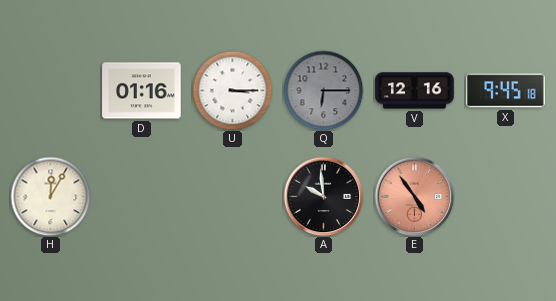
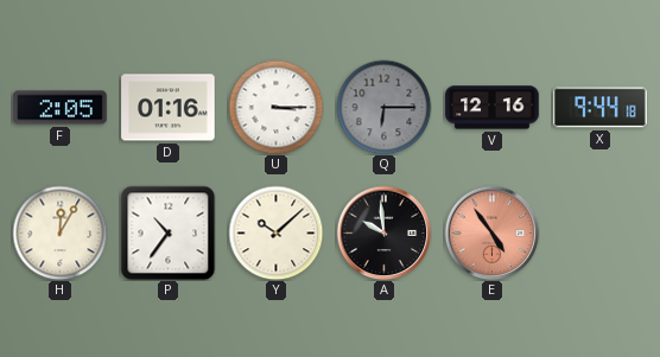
F: none -> 2:05 (61, 108)
X: 9:45 -> 9:44 (601, 108)
P: none -> 10:36 (167, 232)
Y: none -> 10:08 (275, 232)
